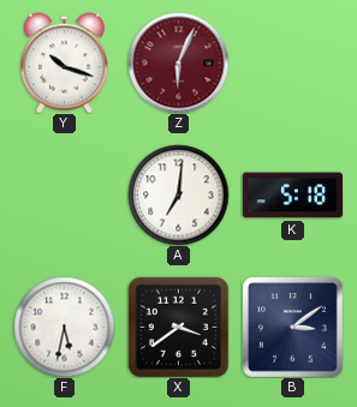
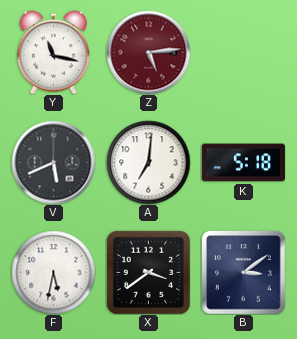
Y: 10:18 -> 11:17 (53, 52)
Z: 6:04 -> 5:14 (148, 52)
V: none -> 5:41 (53, 162)
